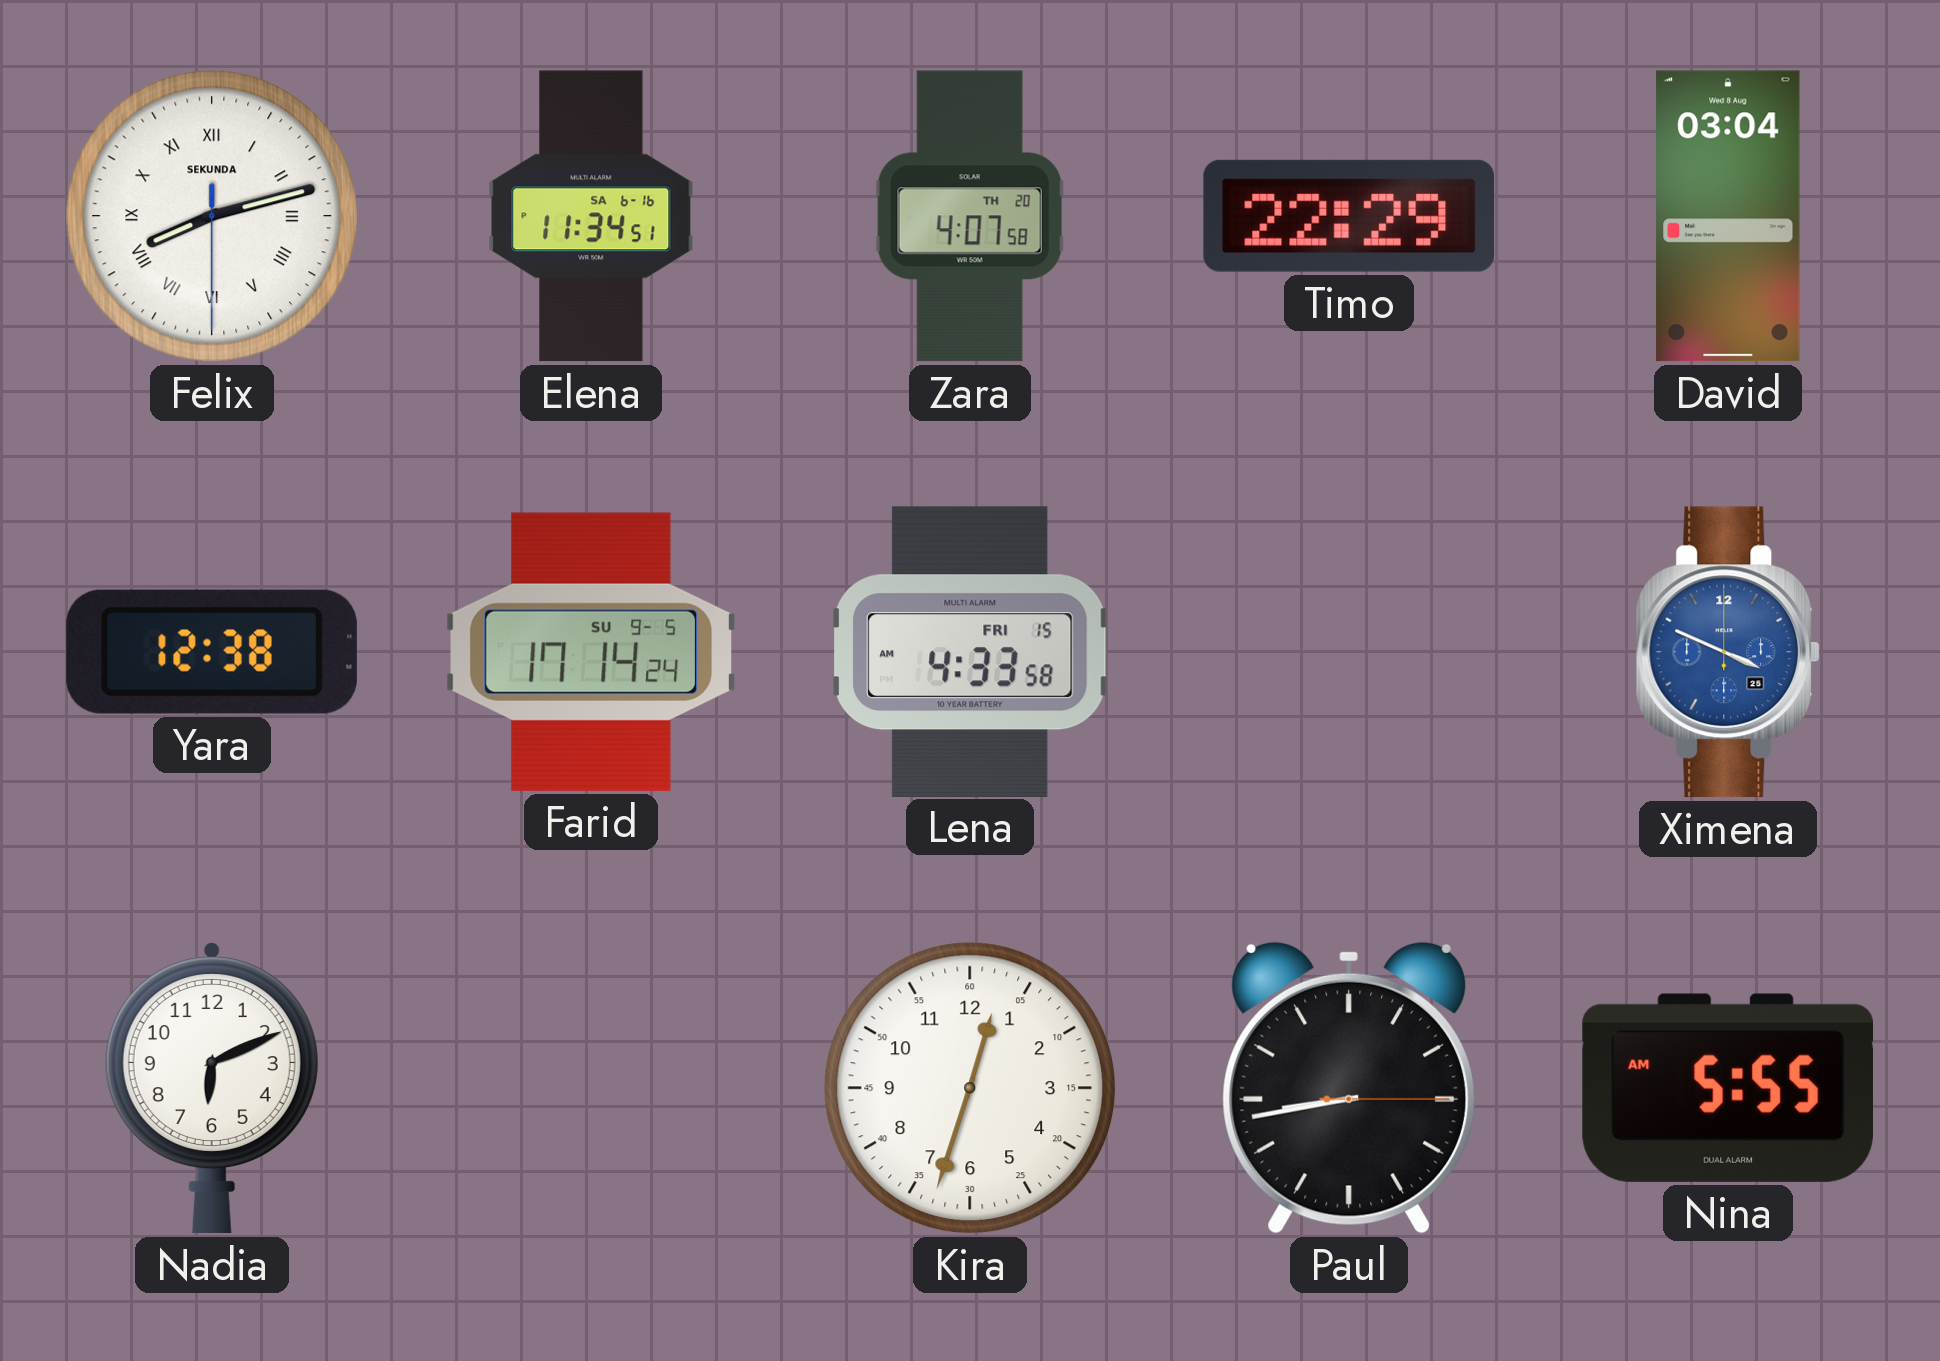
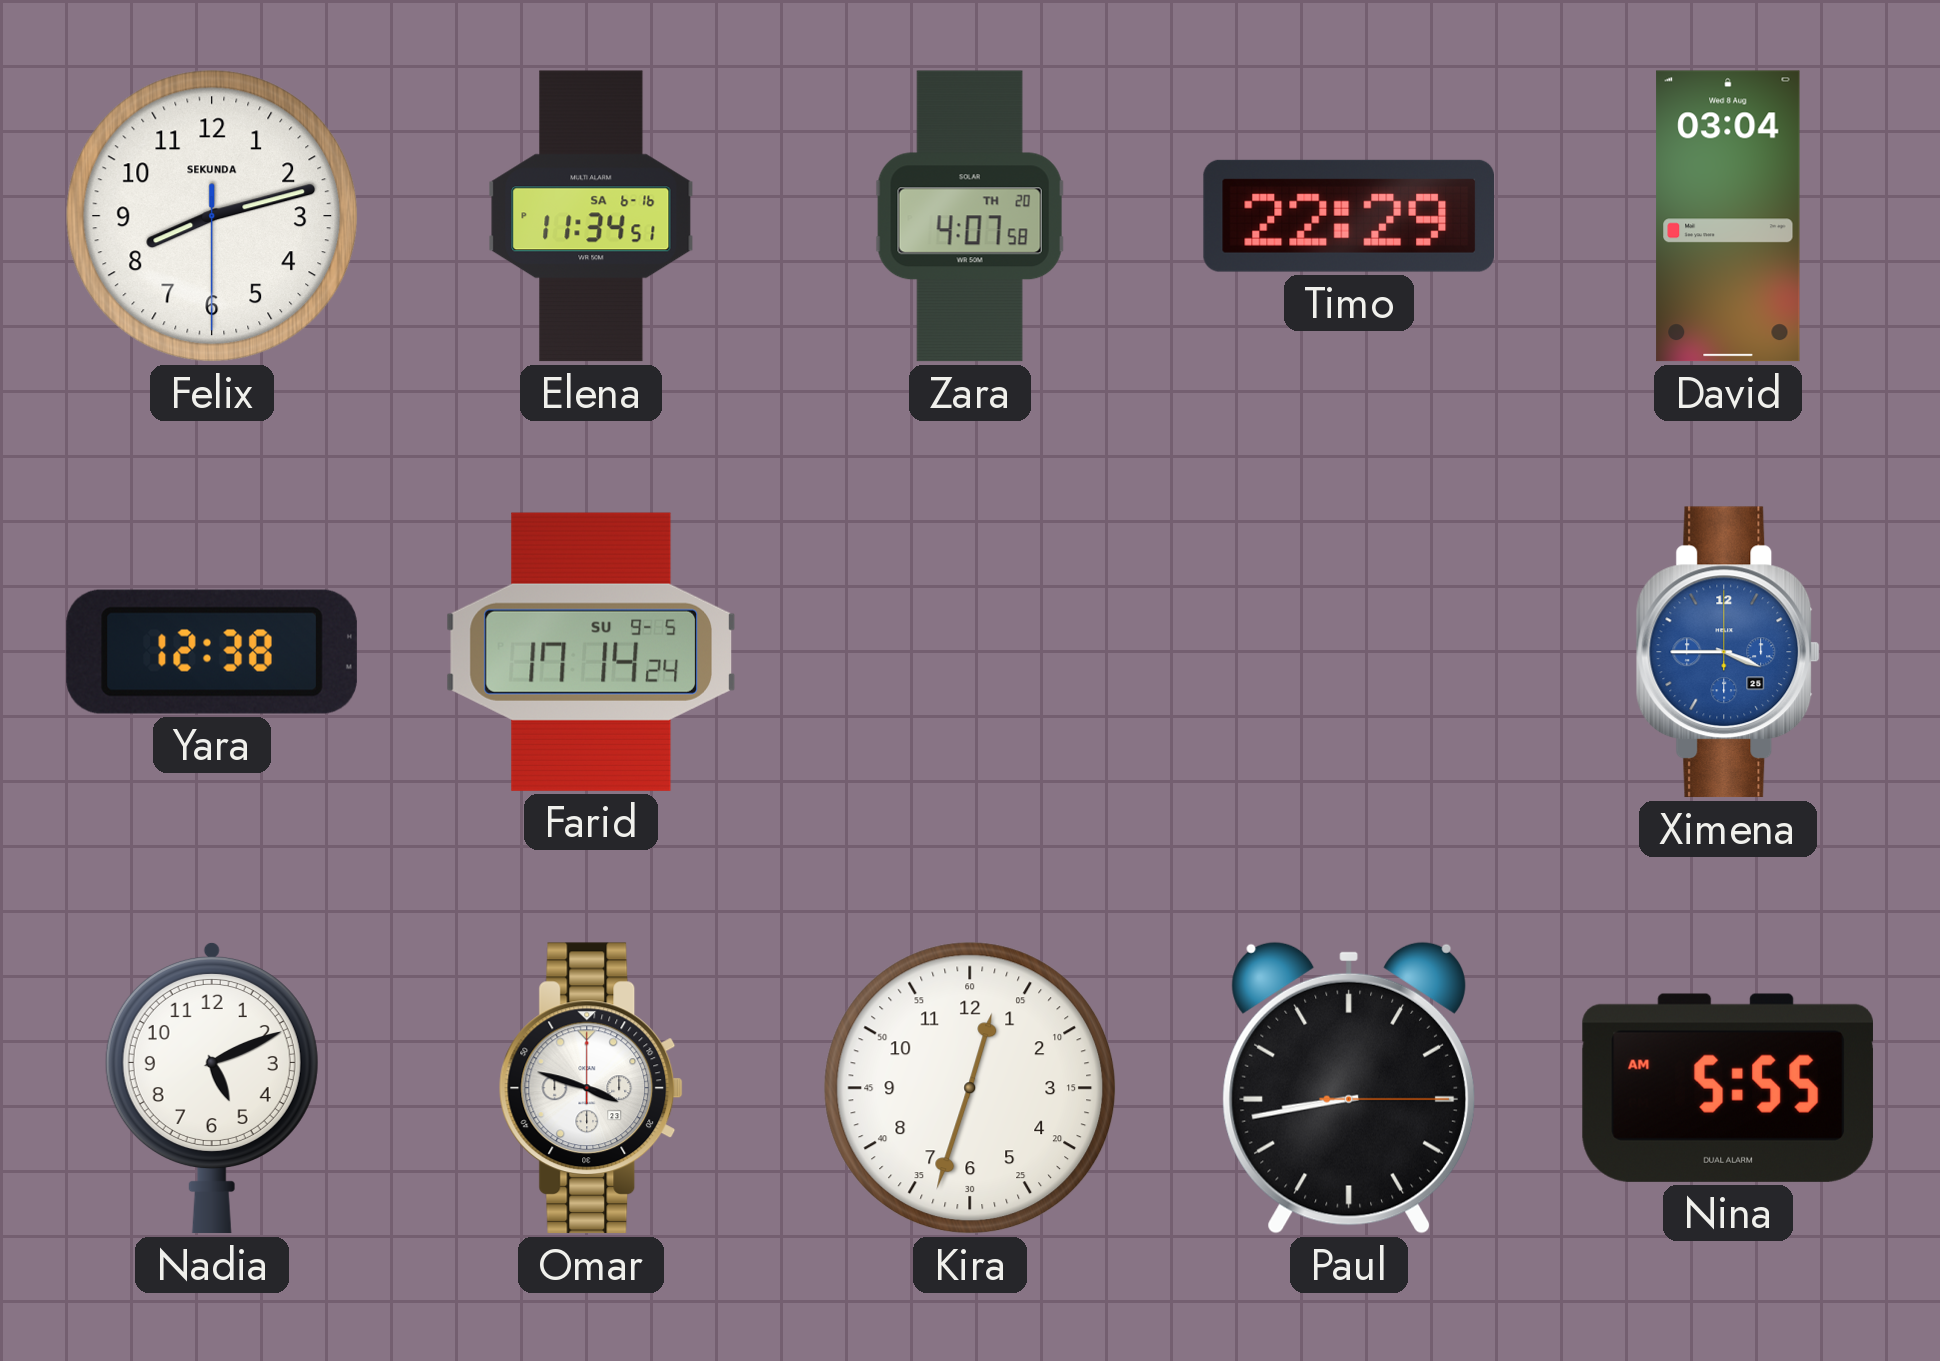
Felix numerals: Roman -> Arabic (212, 216)
Lena: 4:33 -> none (970, 651)
Ximena: 3:49 -> 3:45 (1728, 652)
Nadia: 6:11 -> 5:11 (212, 1088)
Omar: none -> 3:48 (591, 1088)
